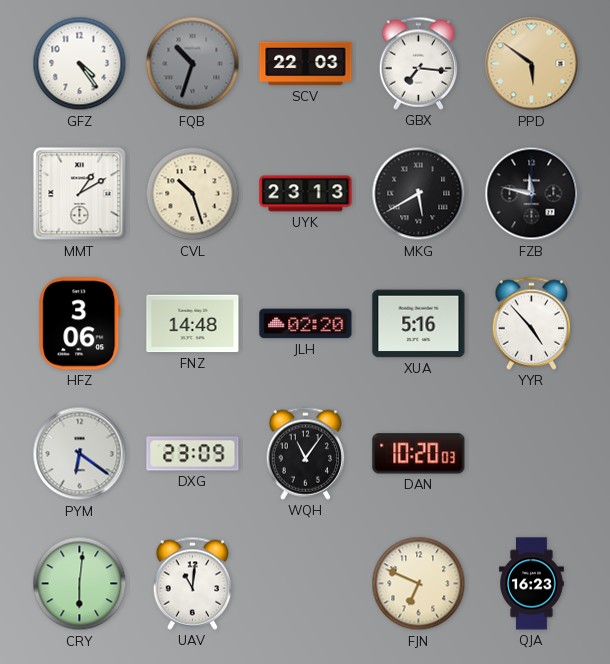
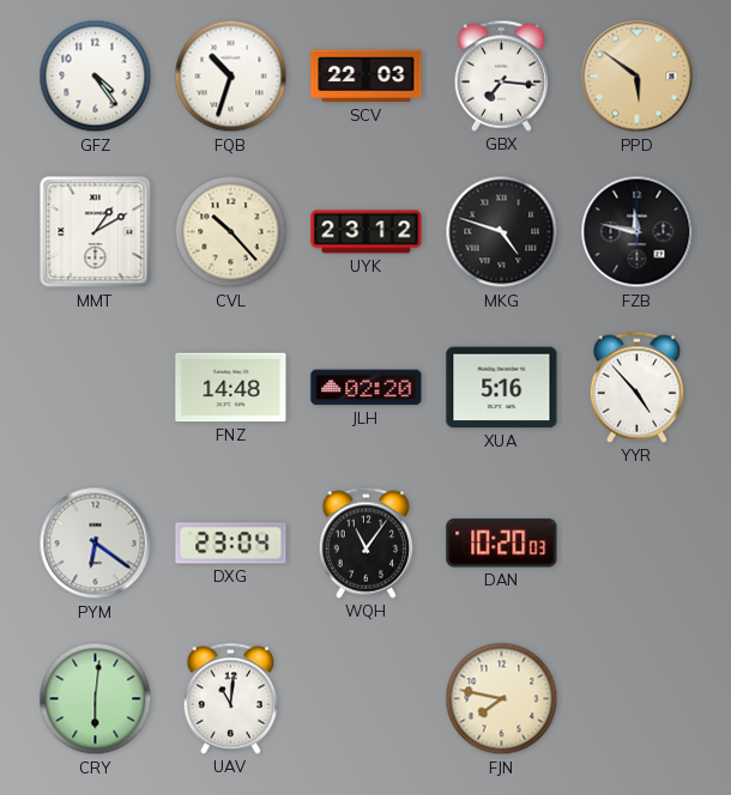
FQB dial: grey -> white (231, 77)
CVL: 10:27 -> 10:23 (231, 232)
UYK: 23:13 -> 23:12 (367, 232)
MKG: 5:40 -> 4:48 (502, 232)
HFZ: 3:06 -> none (80, 324)
DXG: 23:09 -> 23:04 (231, 544)
FJN: 6:49 -> 7:47 (502, 699)
QJA: 16:23 -> none (532, 584)
